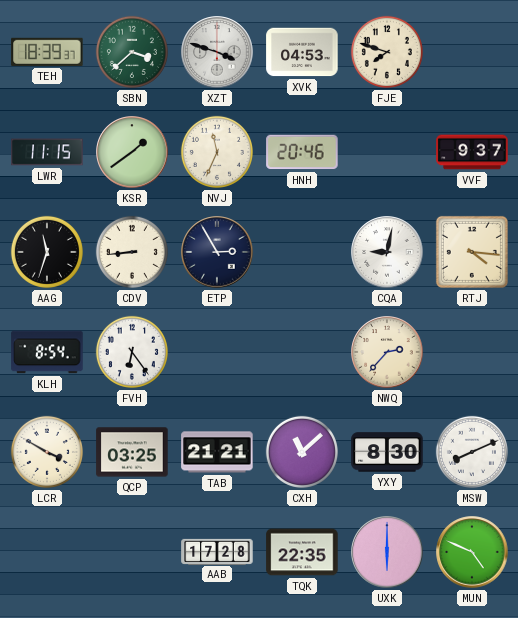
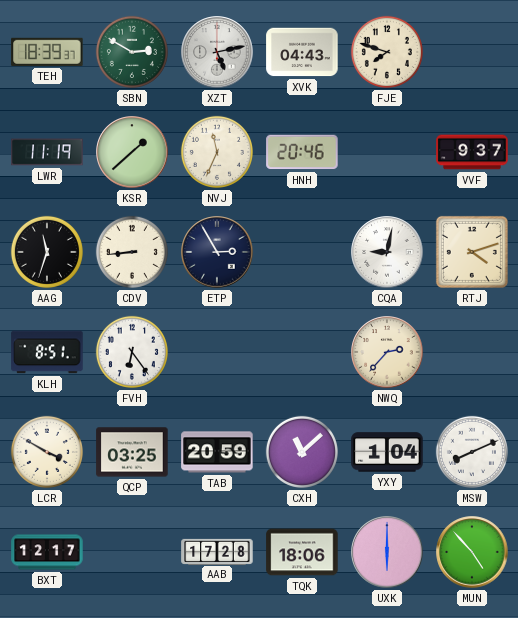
SBN: 3:38 -> 2:50 (132, 52)
XZT: 3:48 -> 5:13 (217, 52)
XVK: 04:53 -> 04:43 (302, 52)
LWR: 11:15 -> 11:19 (47, 152)
KSR: 1:39 -> 1:38 (132, 152)
RTJ: 4:16 -> 4:12 (472, 252)
KLH: 8:54 -> 8:51 (47, 352)
TAB: 21:21 -> 20:59 (217, 452)
YXY: 8:30 -> 1:04 (387, 452)
BXT: none -> 12:17 (47, 552)
TQK: 22:35 -> 18:06 (302, 552)
MUN: 4:49 -> 4:53 (472, 552)
